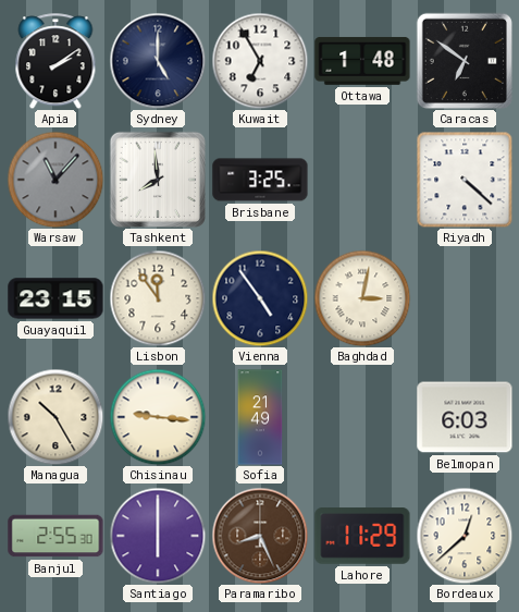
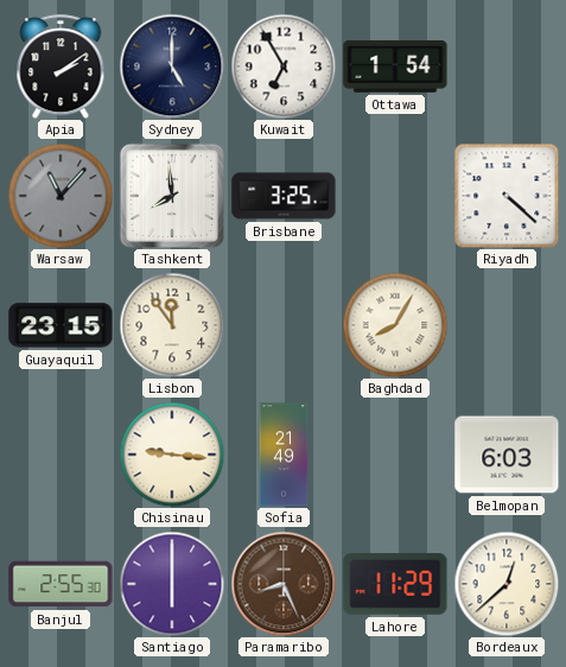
Ottawa: 1:48 -> 1:54 (395, 66)
Caracas: 6:51 -> none (465, 61)
Vienna: 4:54 -> none (260, 298)
Baghdad: 3:02 -> 8:05 (395, 325)
Managua: 10:25 -> none (55, 417)
